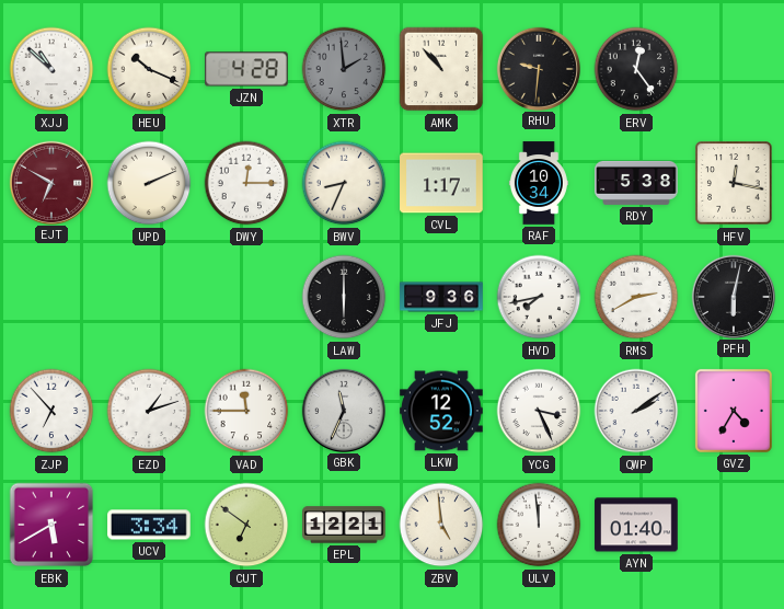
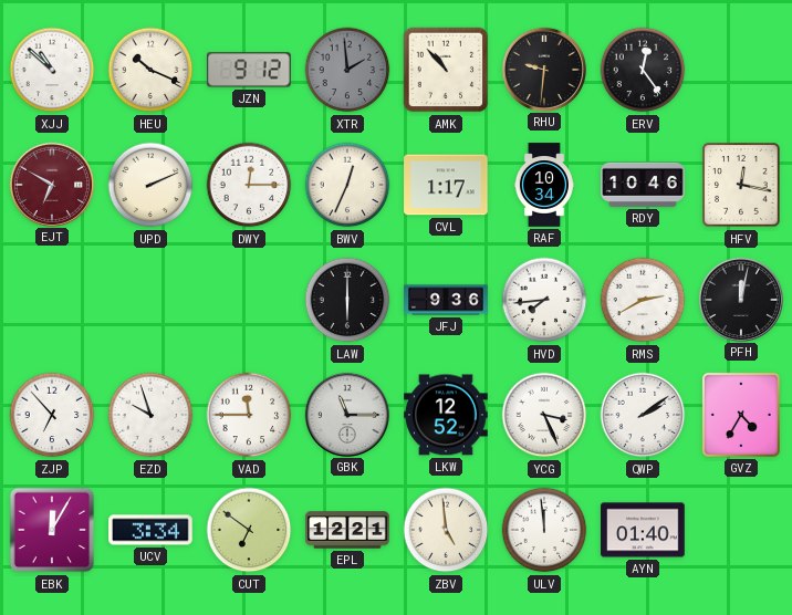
JZN: 4:28 -> 9:12 (249, 70)
BWV: 8:34 -> 12:34 (347, 185)
RDY: 5:38 -> 10:46 (643, 185)
HVD: 7:43 -> 7:44 (544, 300)
PFH: 6:02 -> 12:02 (740, 299)
EZD: 1:12 -> 9:57 (150, 415)
GBK: 11:34 -> 11:15 (346, 414)
EBK: 5:40 -> 12:05 (52, 530)
